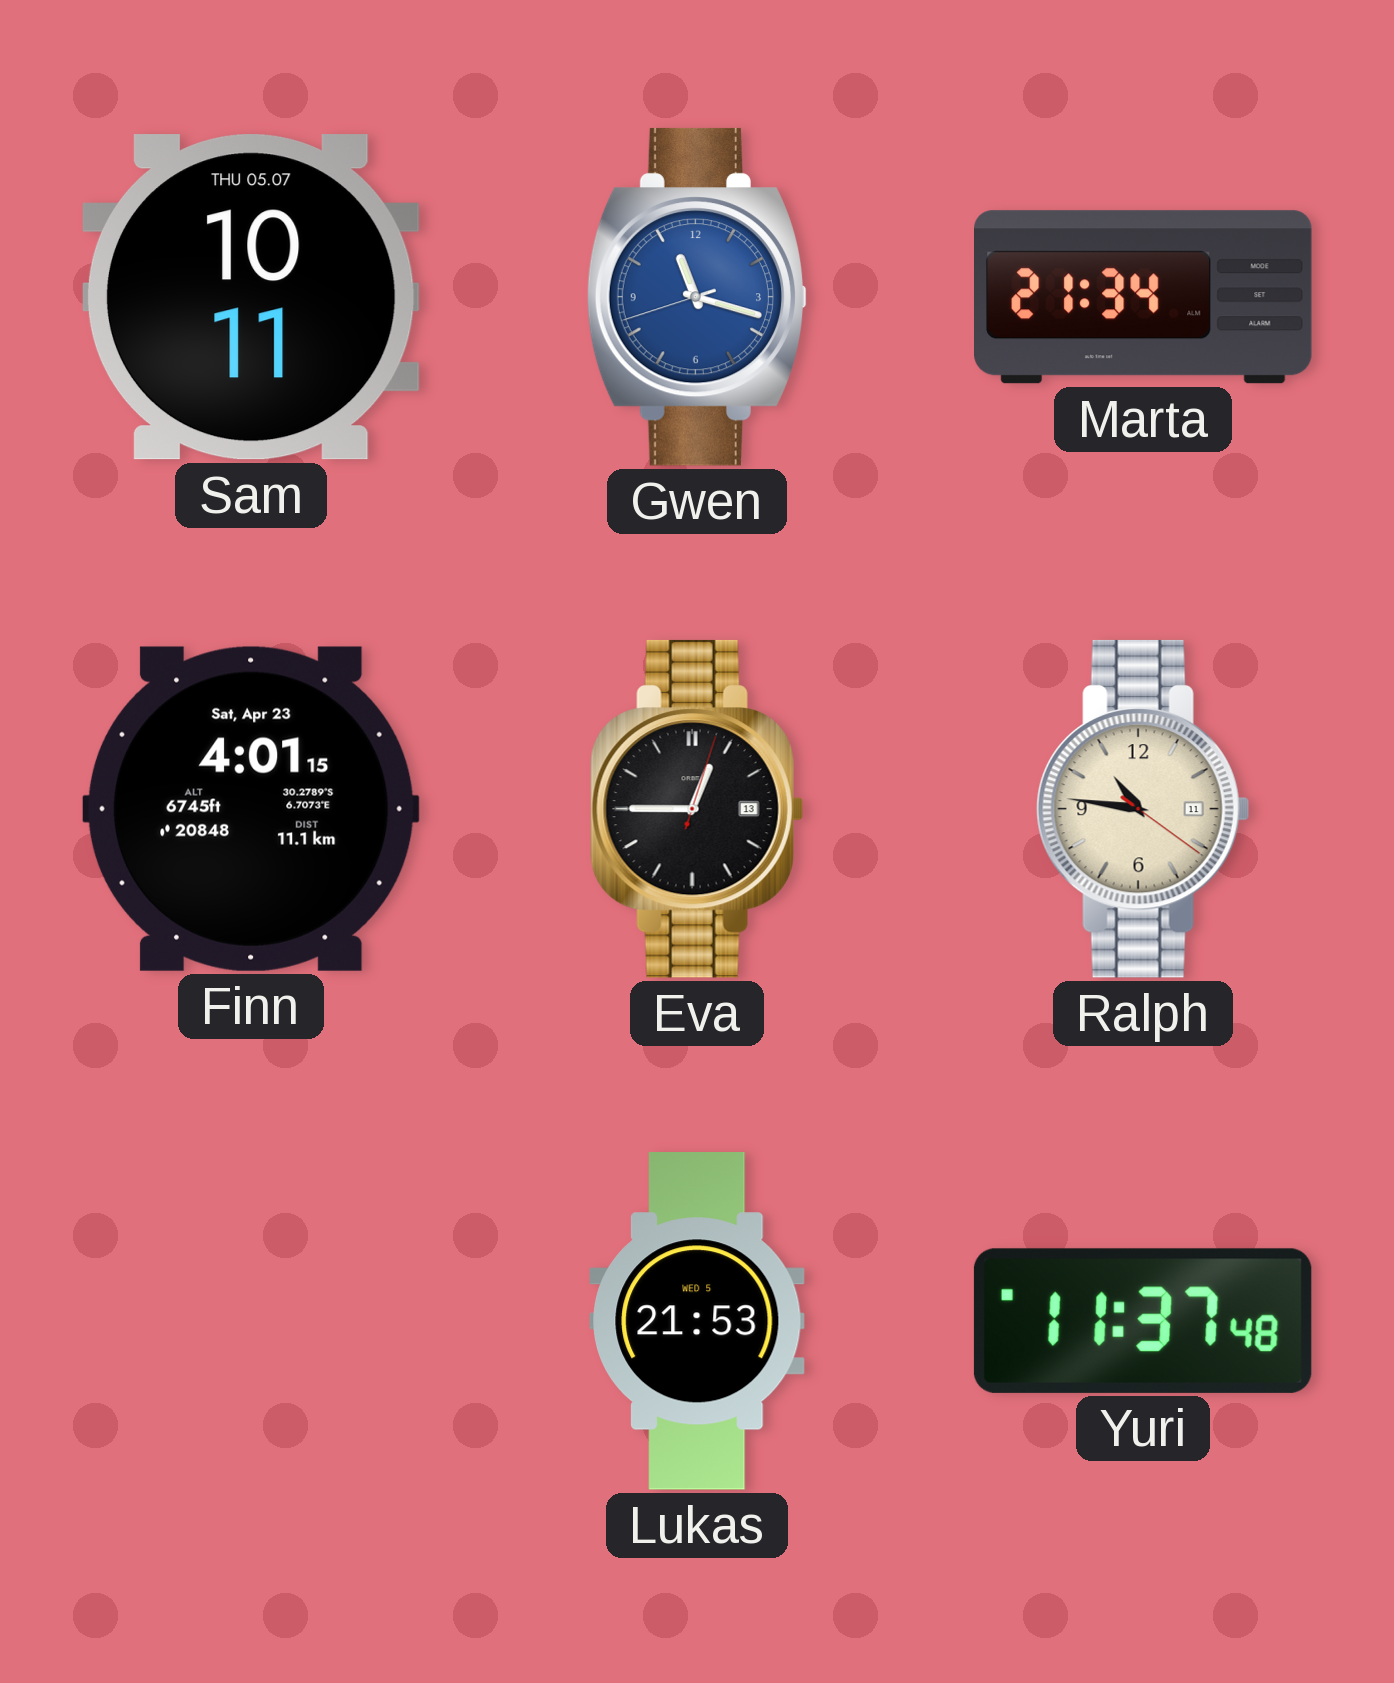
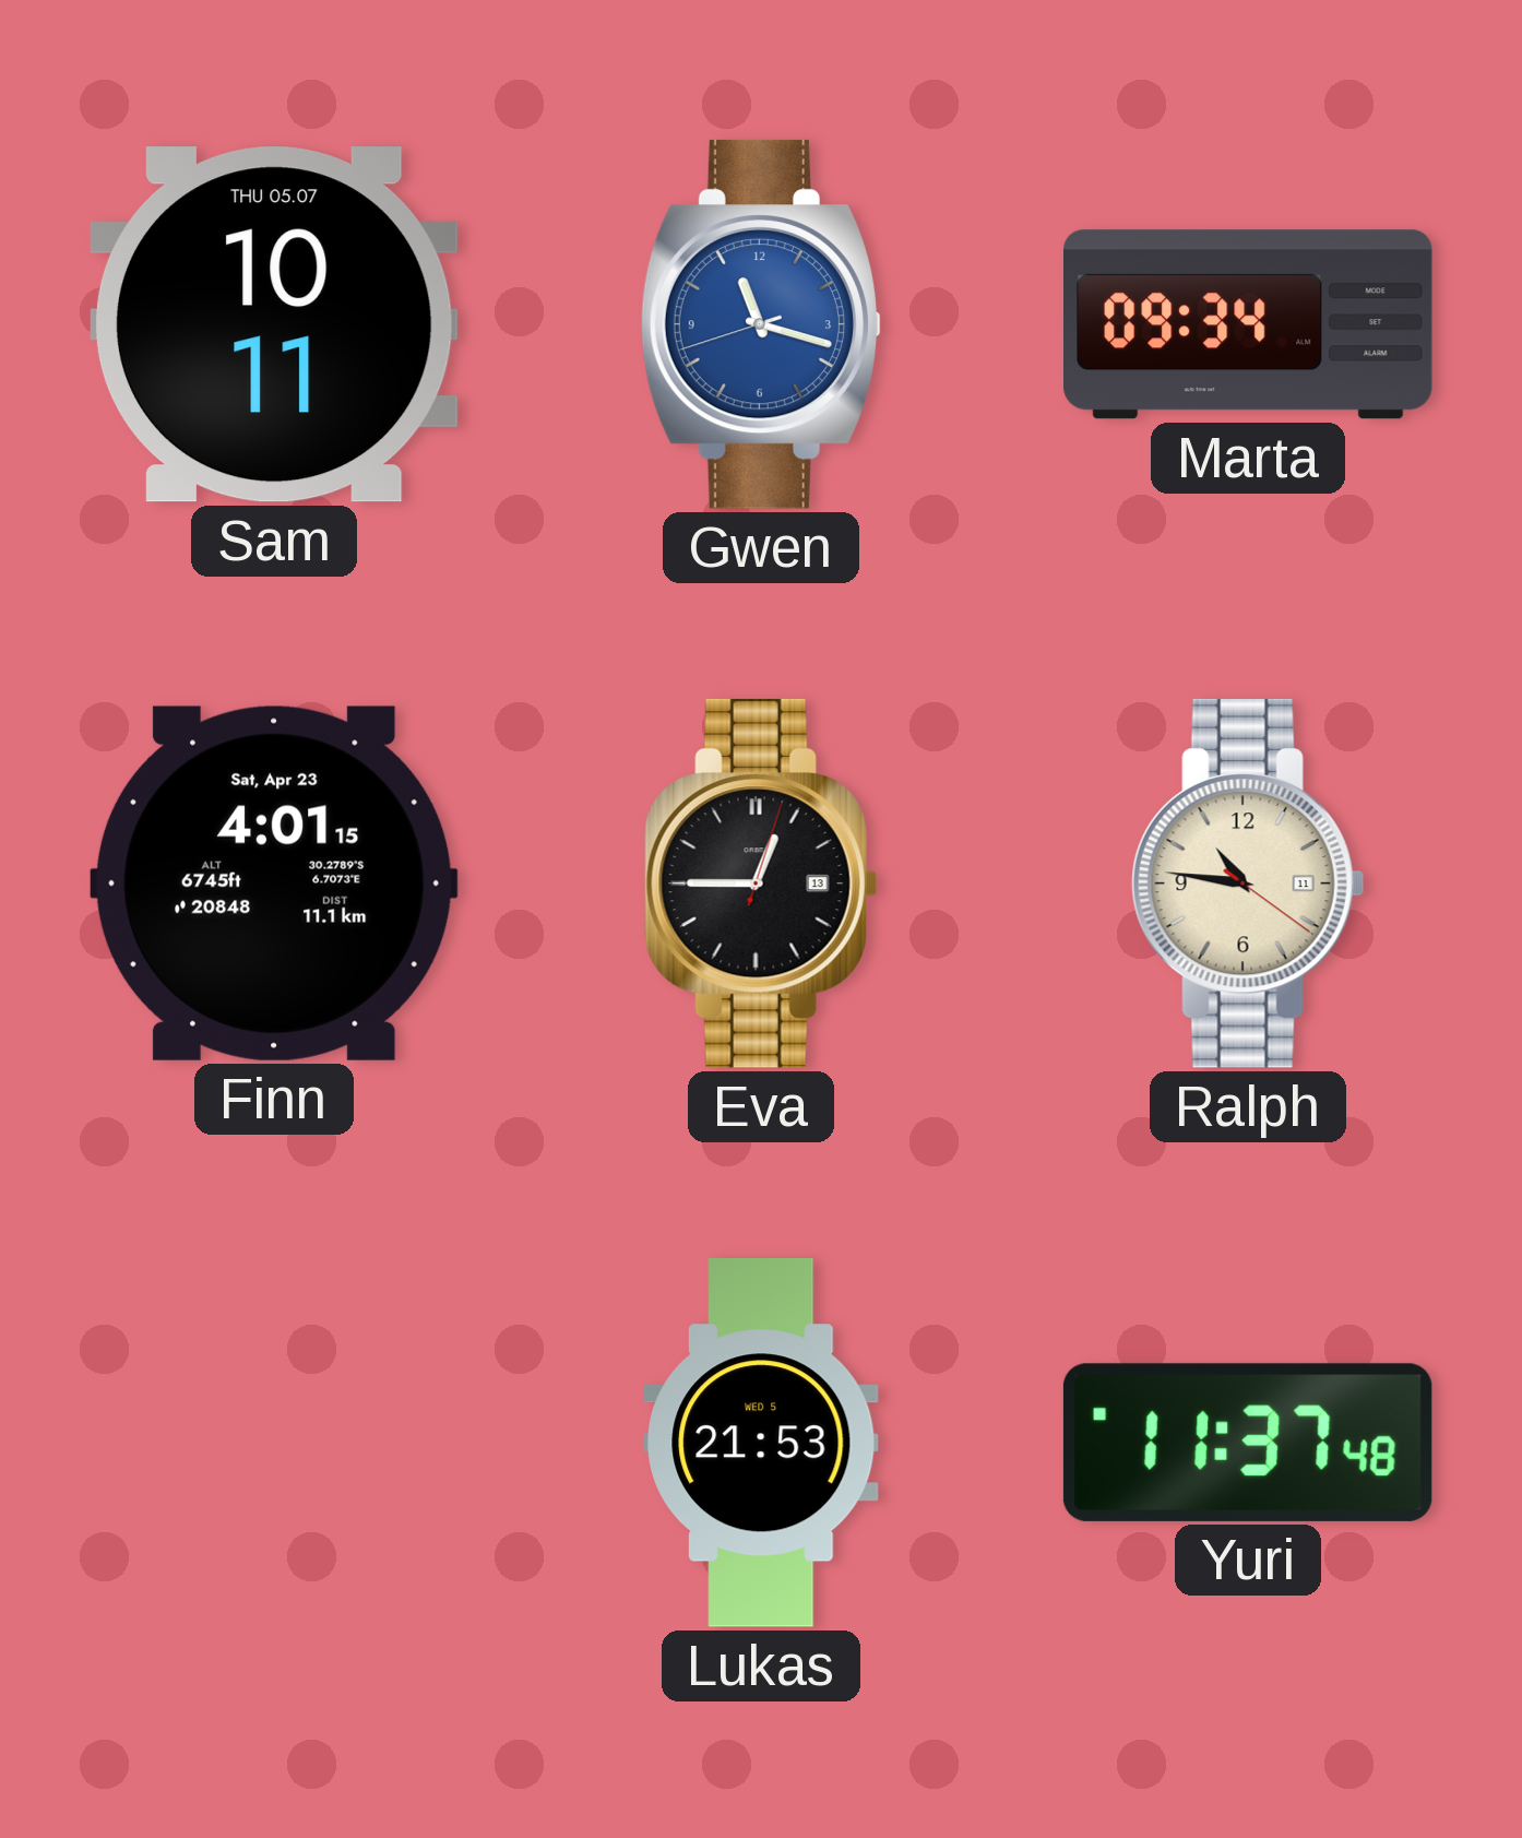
Marta: 21:34 -> 09:34 (1249, 324)
